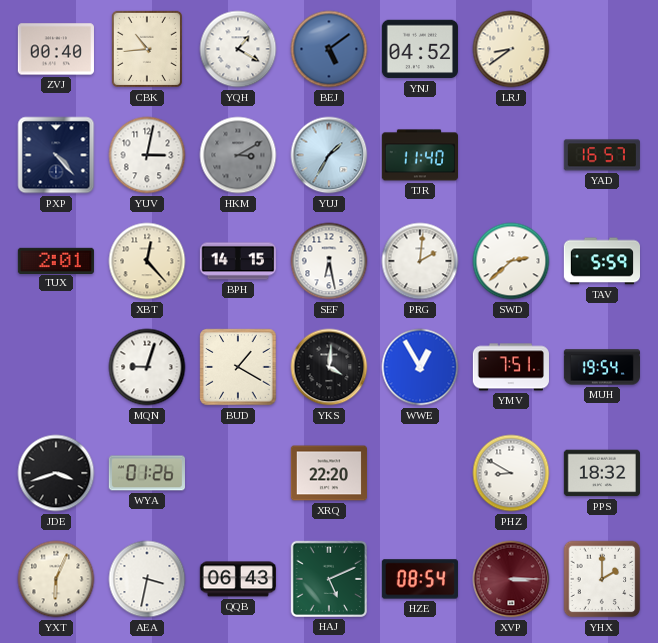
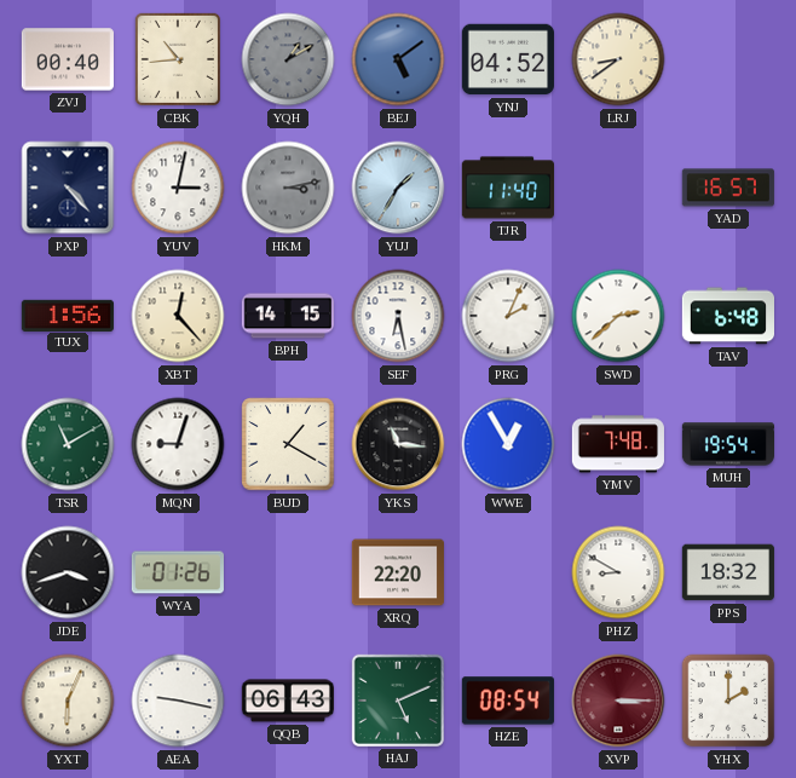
YQH: 1:20 -> 1:10 (288, 59)
YQH dial: white -> grey (288, 59)
HKM: 3:10 -> 3:13 (288, 188)
TUX: 2:01 -> 1:56 (68, 315)
PRG: 2:01 -> 2:04 (508, 316)
TAV: 5:59 -> 6:48 (727, 316)
TSR: none -> 11:10 (68, 444)
YKS: 4:01 -> 11:16 (398, 444)
YMV: 7:51 -> 7:48 (618, 444)
AEA: 3:32 -> 9:17 (178, 701)
